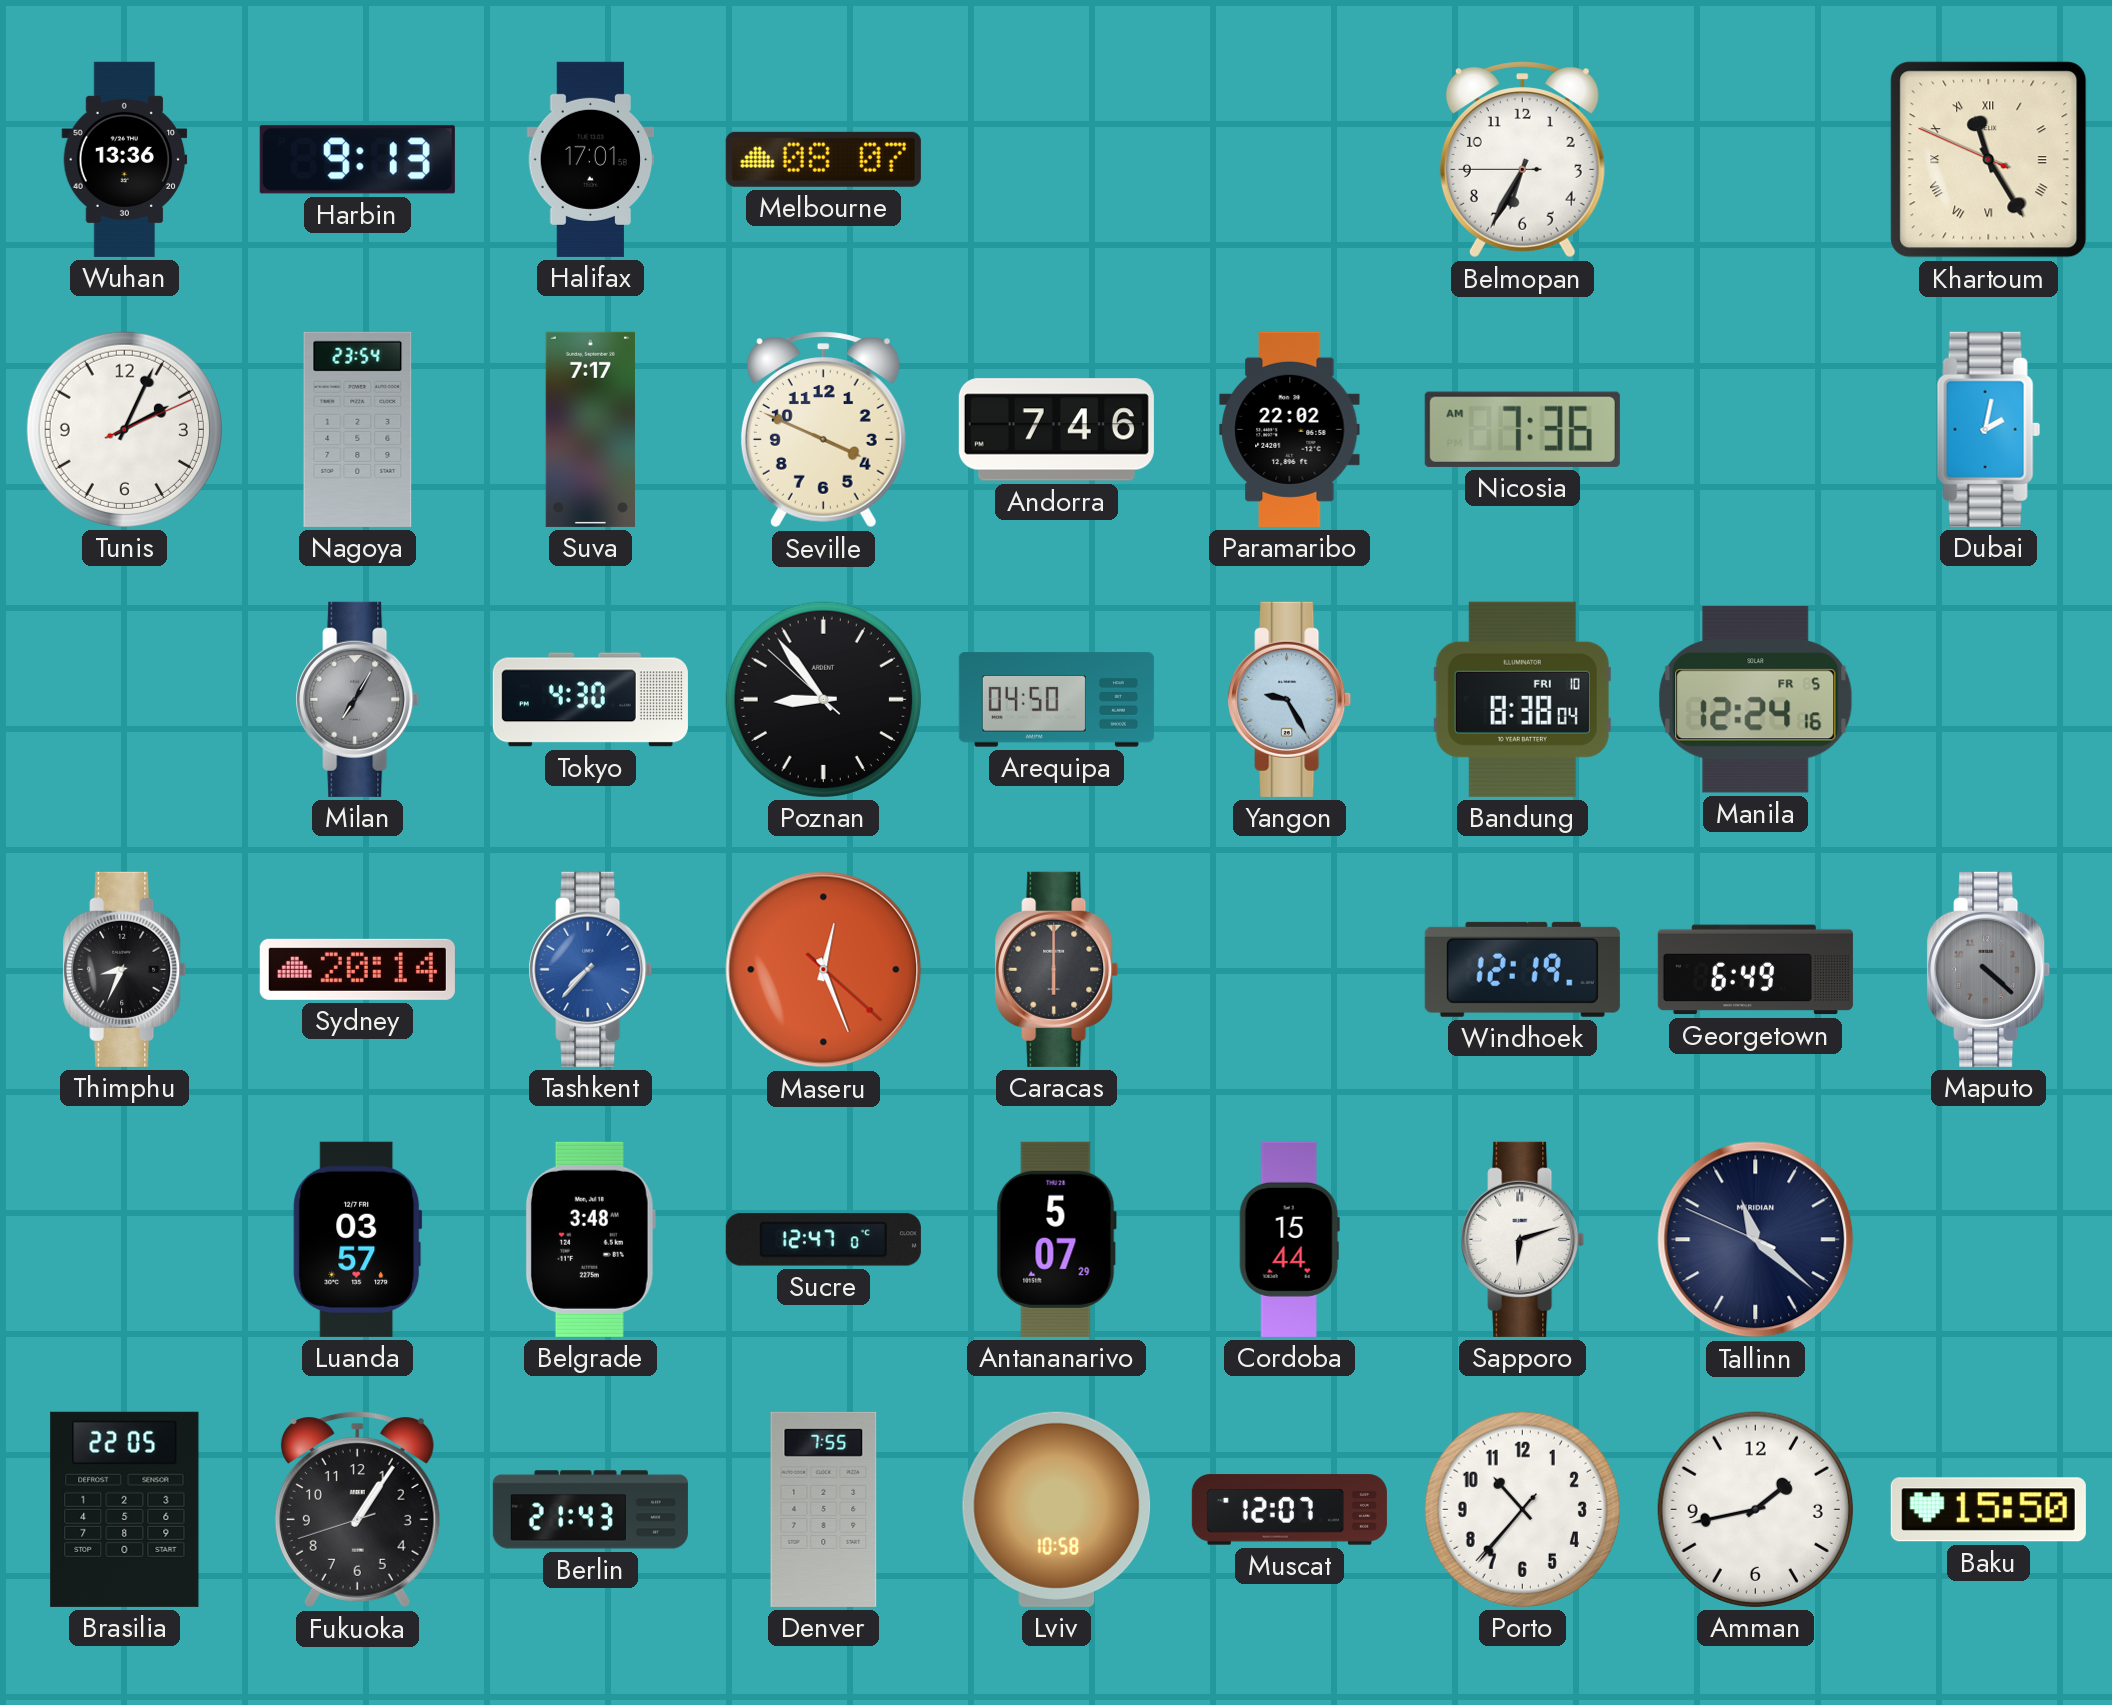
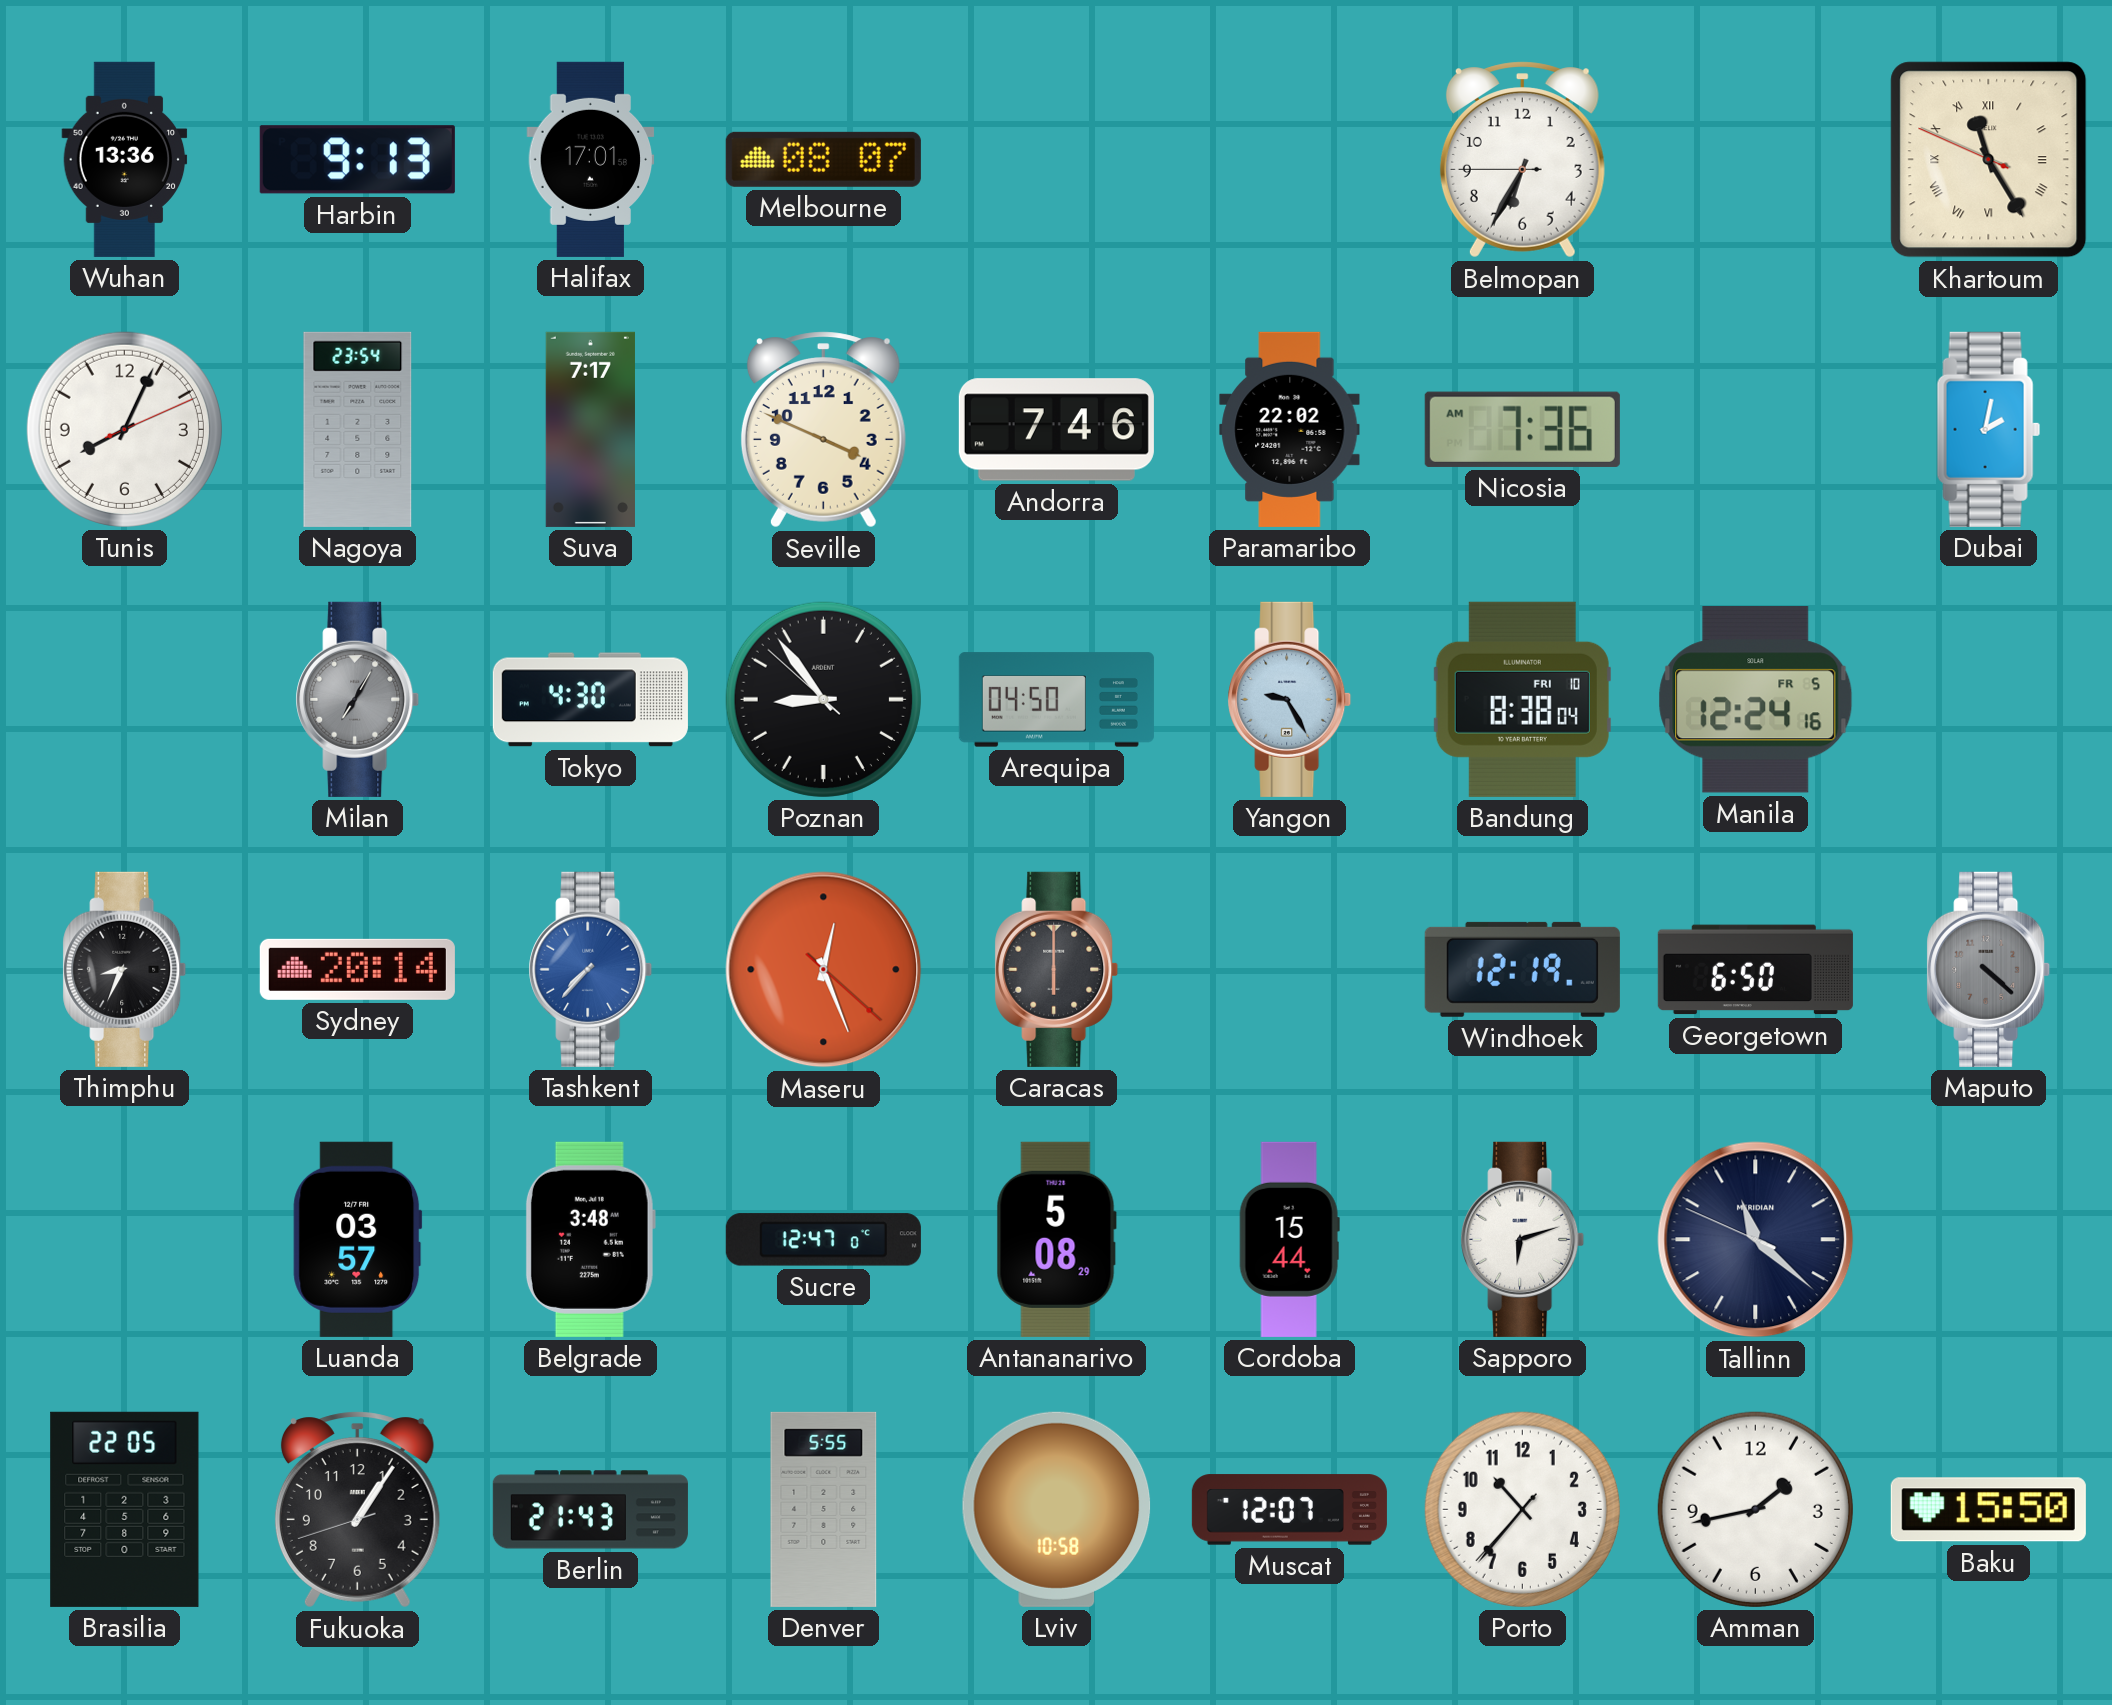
Tunis: 2:04 -> 8:04 (124, 429)
Georgetown: 6:49 -> 6:50 (1755, 970)
Antananarivo: 5:07 -> 5:08 (1056, 1239)
Denver: 7:55 -> 5:55 (824, 1509)
